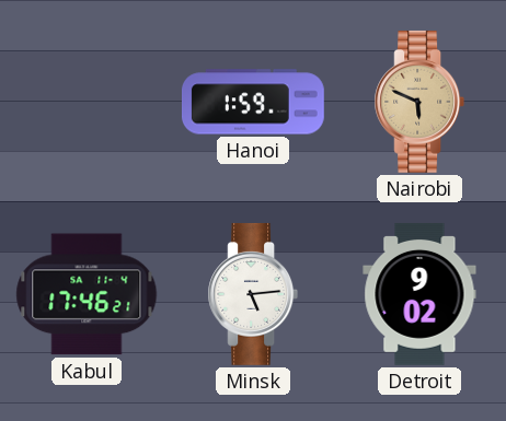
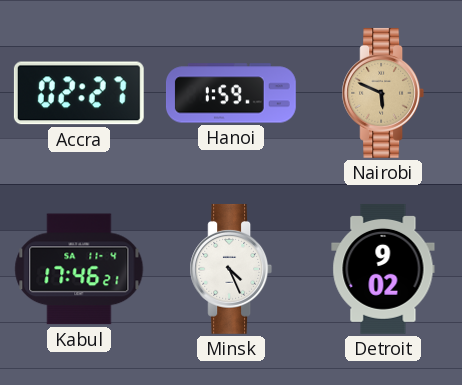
Accra: none -> 02:27 (79, 93)
Minsk: 5:14 -> 4:26 (231, 269)
